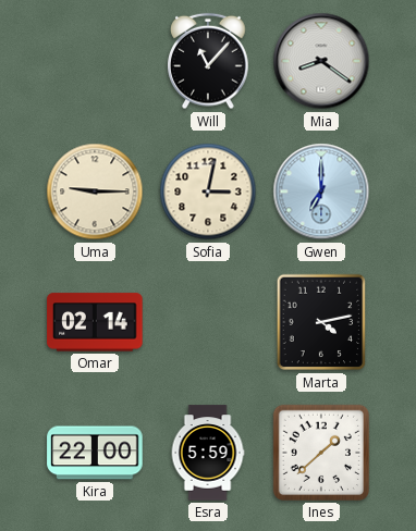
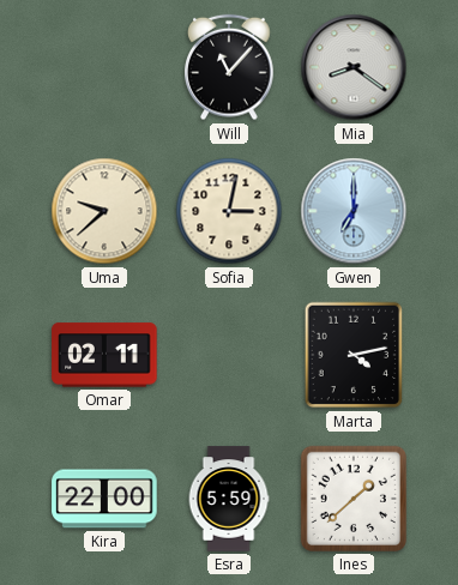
Uma: 9:15 -> 9:38 (104, 211)
Omar: 02:14 -> 02:11 (104, 355)
